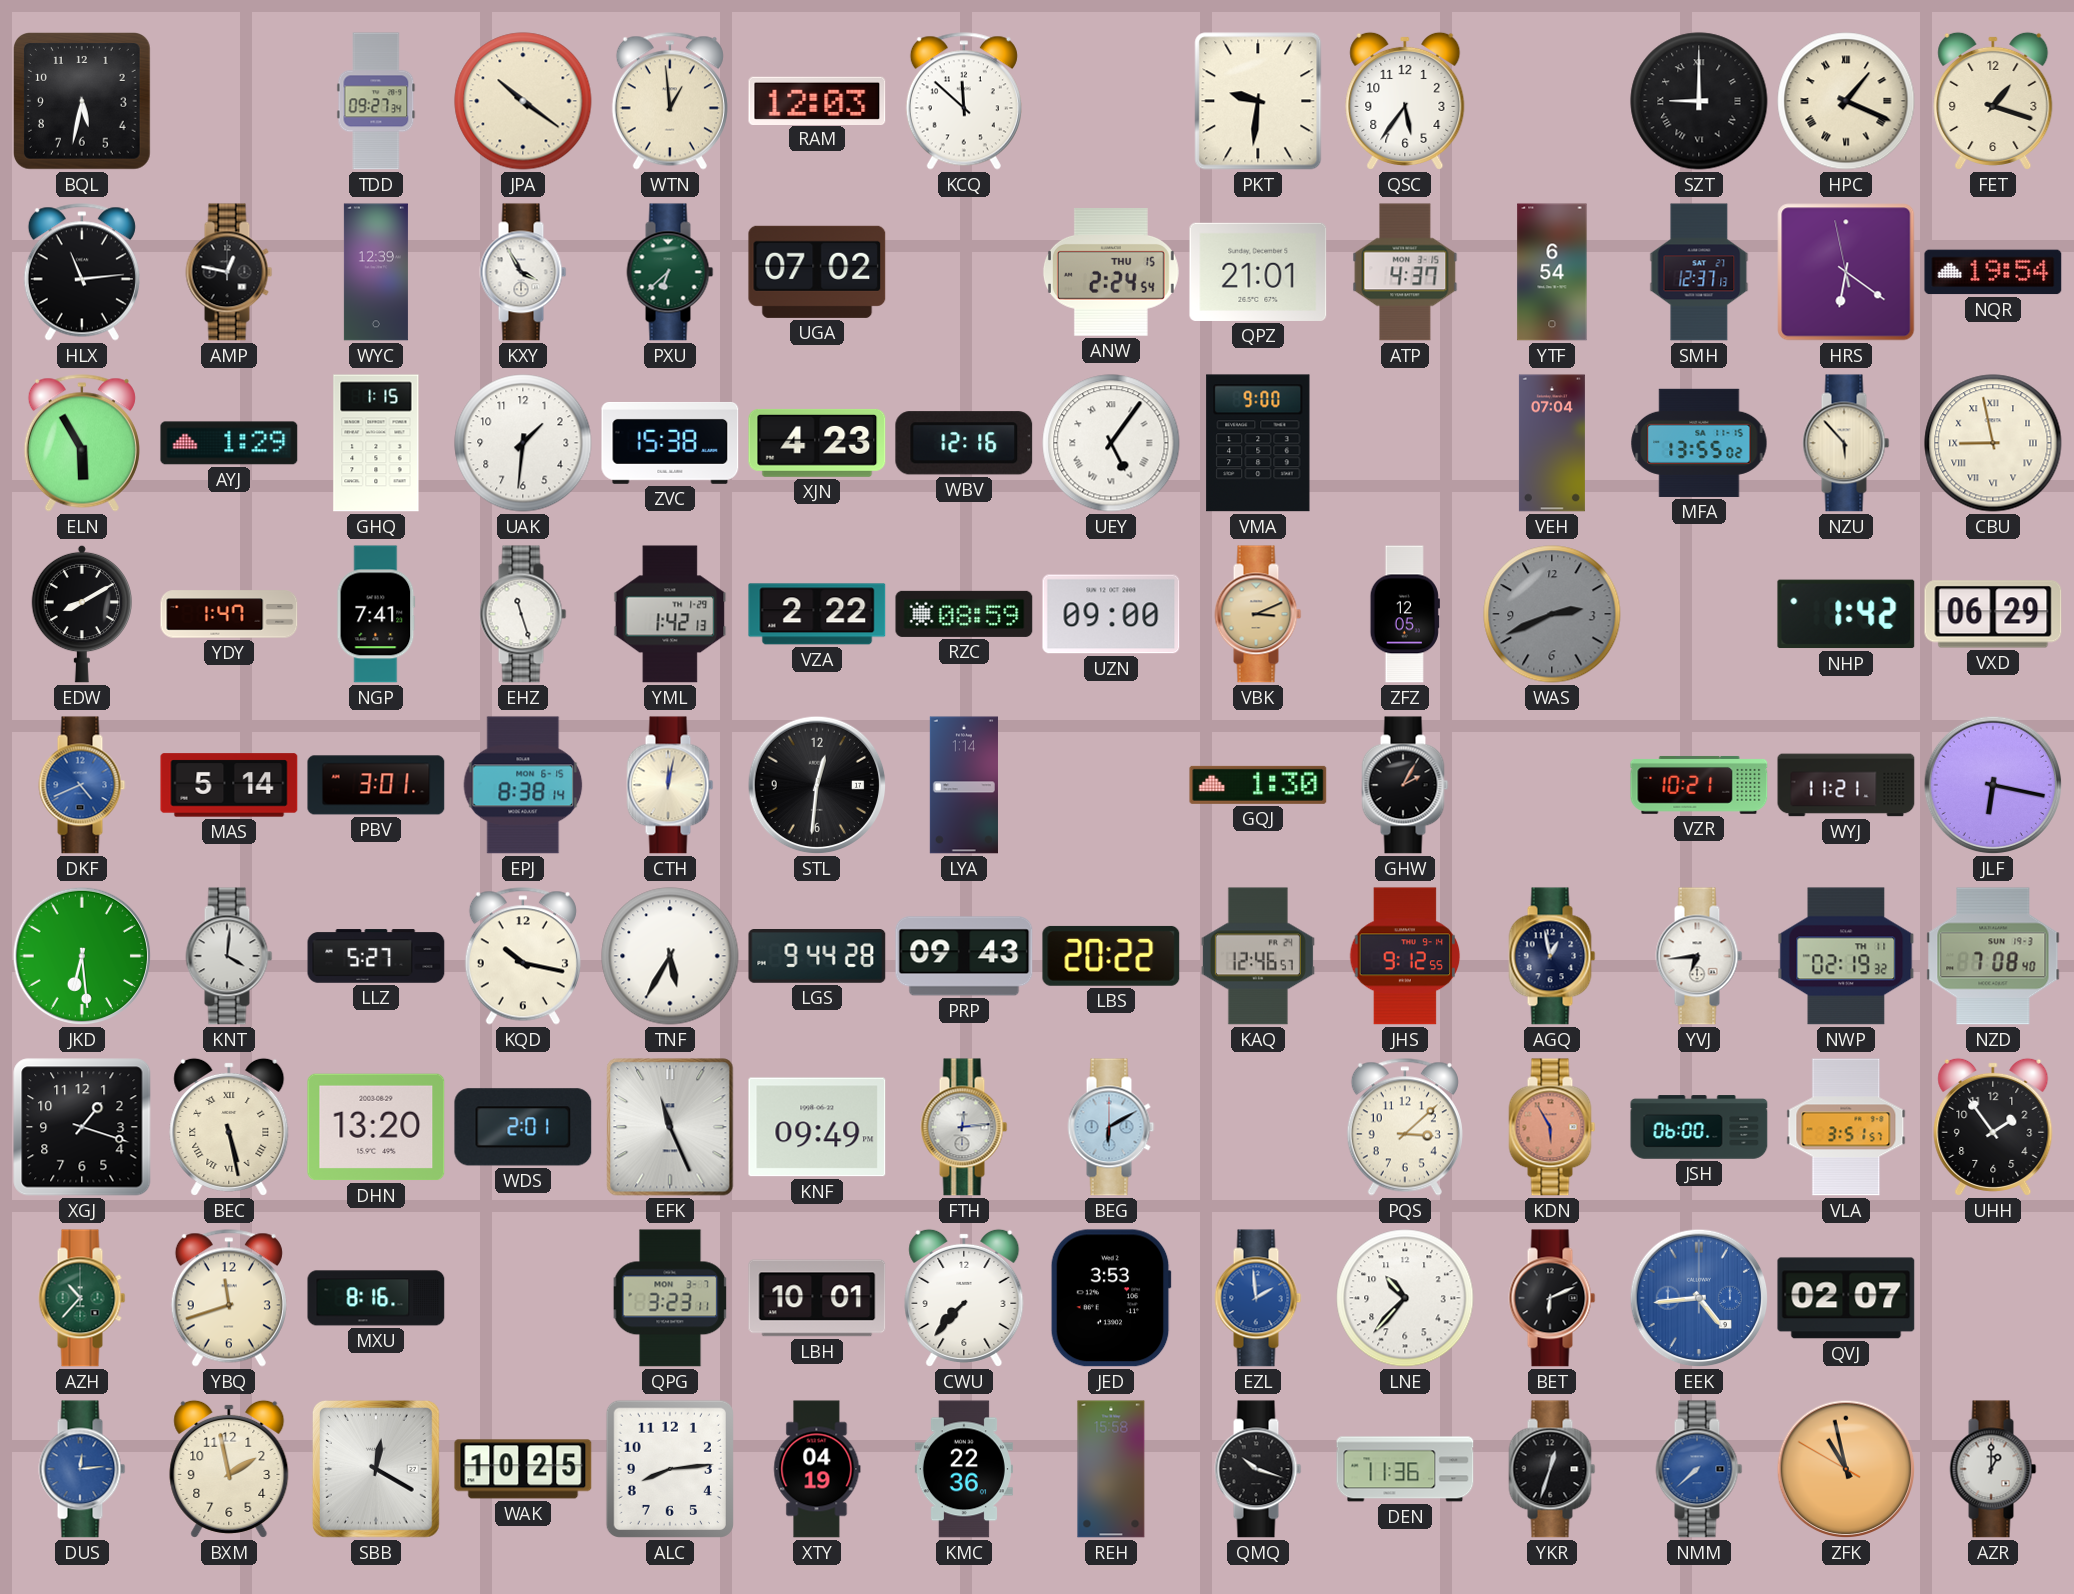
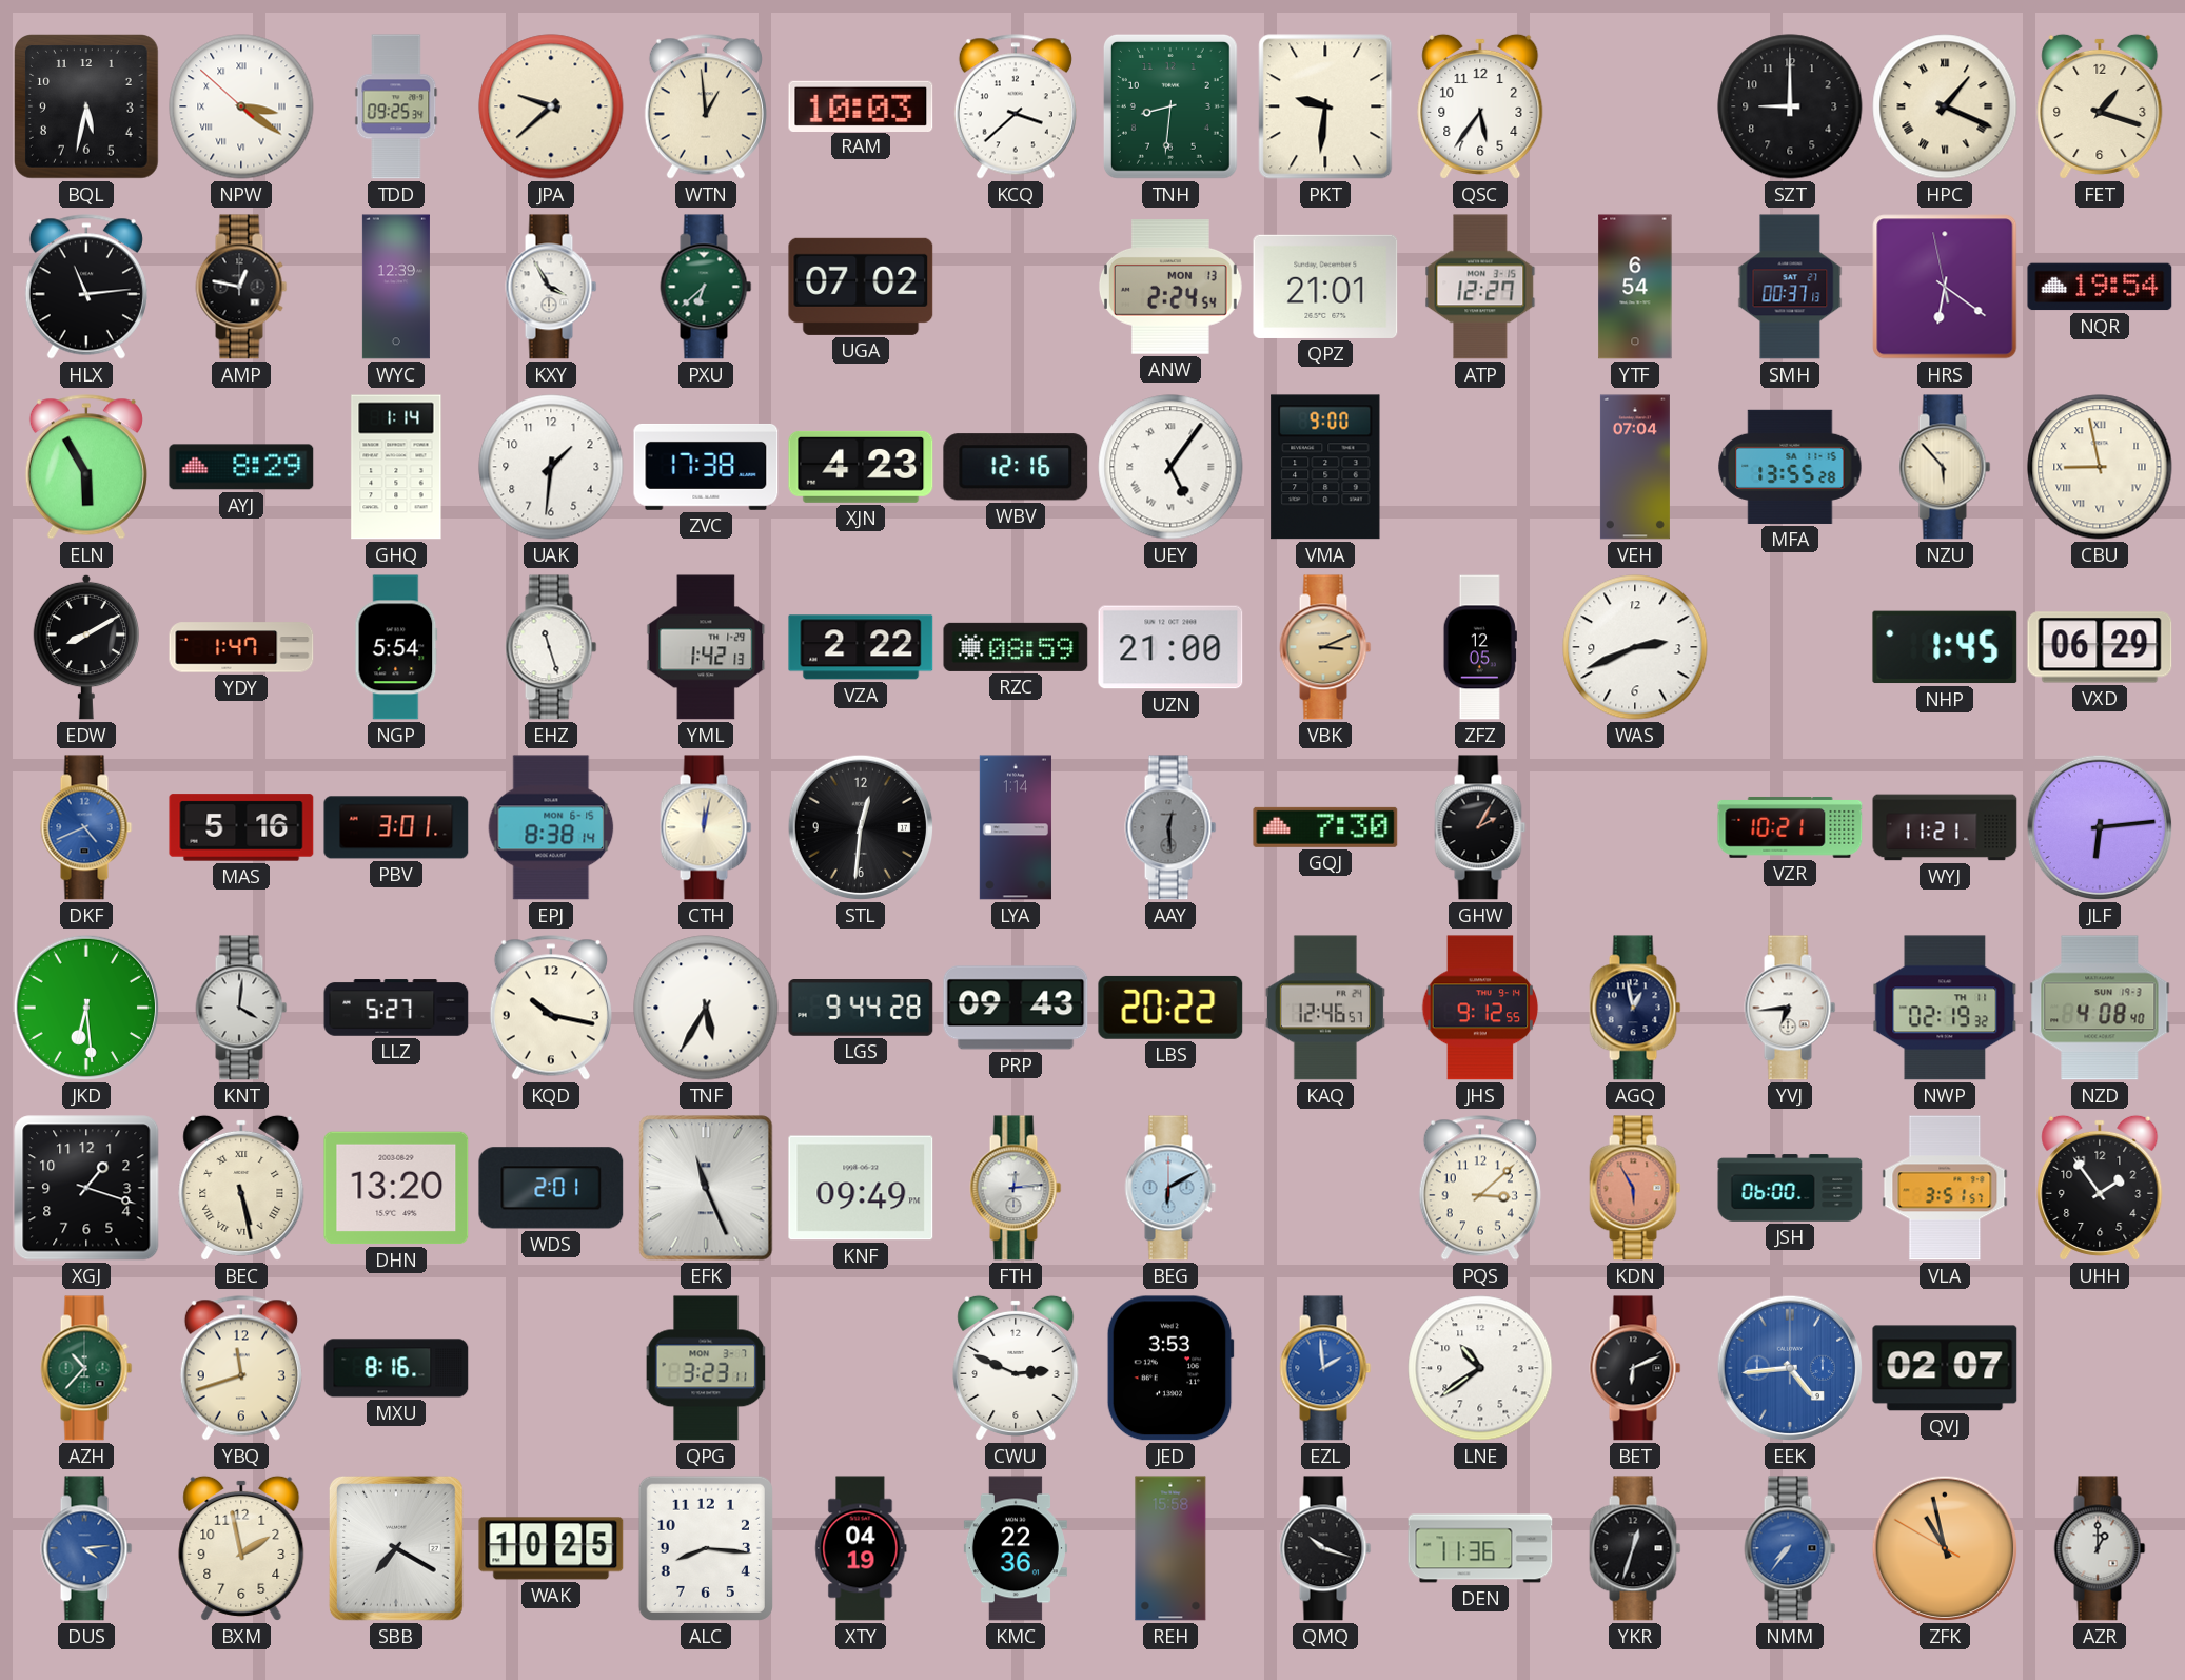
NPW: none -> 3:20 (241, 106)
TDD: 09:27 -> 09:25 (396, 106)
JPA: 10:21 -> 9:38 (551, 106)
RAM: 12:03 -> 10:03 (861, 105)
KCQ: 11:52 -> 3:38 (1016, 106)
TNH: none -> 8:31 (1170, 106)
SZT numerals: Roman -> Arabic (1790, 106)
ANW date: THU 15 -> MON 13 (1170, 287)
ATP: 4:37 -> 12:27 (1480, 287)
SMH: 12:37 -> 00:37 (1790, 287)
AYJ: 1:29 -> 8:29 (241, 467)
GHQ: 1:15 -> 1:14 (396, 467)
ZVC: 15:38 -> 17:38 (706, 467)
MFA: 13:55:02 -> 13:55:28 (1790, 467)
NGP: 7:41 -> 5:54 (396, 647)
UZN: 09:00 -> 21:00 (1170, 647)
WAS dial: grey -> white (1635, 647)
NHP: 1:42 -> 1:45 (1945, 647)
MAS: 5:14 -> 5:16 (241, 827)
AAY: none -> 12:29 (1170, 827)
GQJ: 1:30 -> 7:30 (1325, 827)
JLF: 6:17 -> 6:14 (2100, 827)
NZD: 7:08 -> 4:08 (2100, 1008)
LBH: 10:01 -> none (817, 1298)
CWU: 7:37 -> 2:49 (1016, 1368)
LNE: 10:37 -> 10:39 (1480, 1368)
DUS: 12:14 -> 4:14 (86, 1548)
SBB: 12:20 -> 7:20 (396, 1548)
ALC: 8:14 -> 8:16 (706, 1548)
NMM: 7:38 -> 7:36 (1790, 1548)
